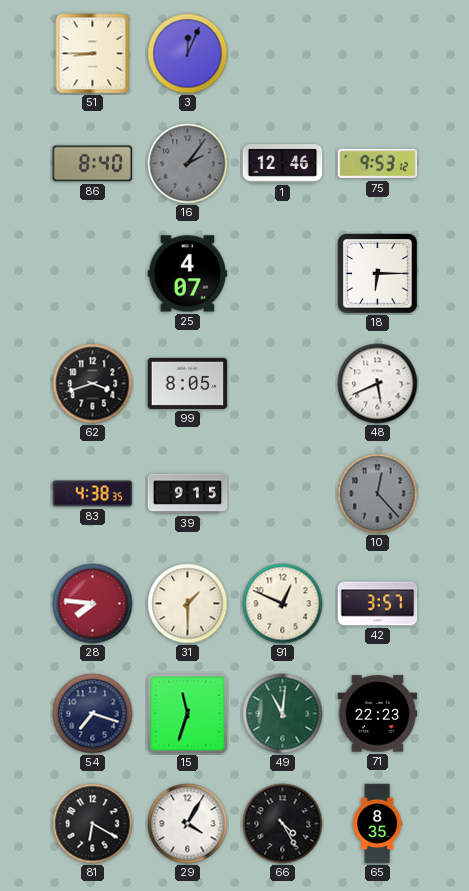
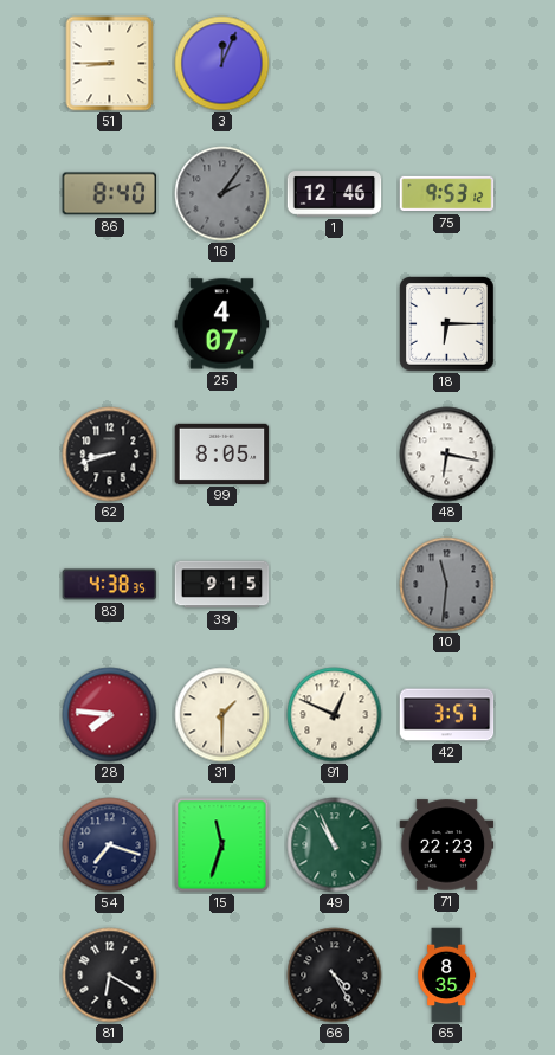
62: 3:42 -> 8:42 (110, 455)
48: 5:41 -> 6:17 (447, 455)
10: 12:23 -> 11:31 (447, 585)
49: 11:01 -> 10:56 (335, 845)
29: 4:05 -> none (188, 824)
